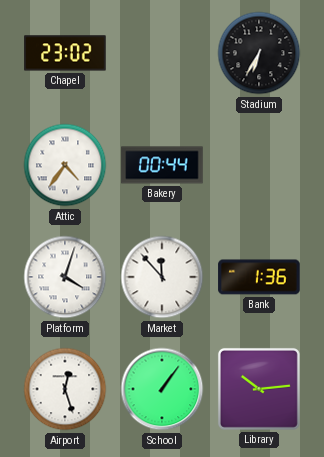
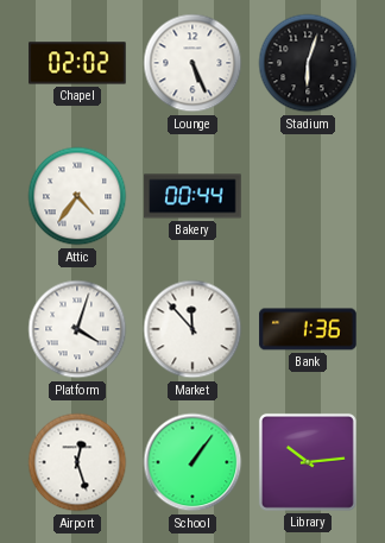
Chapel: 23:02 -> 02:02 (77, 63)
Lounge: none -> 5:26 (192, 63)
Stadium: 6:35 -> 6:03 (308, 63)
